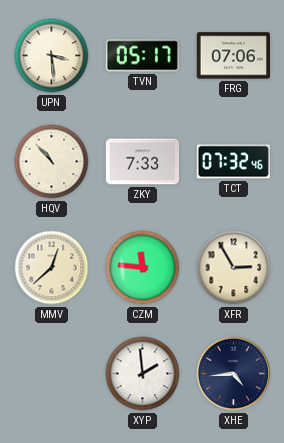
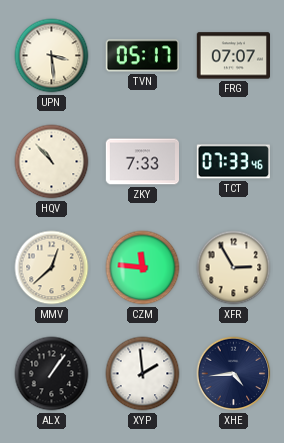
FRG: 07:06 -> 07:07 (233, 56)
TCT: 07:32 -> 07:33 (233, 162)
ALX: none -> 1:06 (52, 374)
